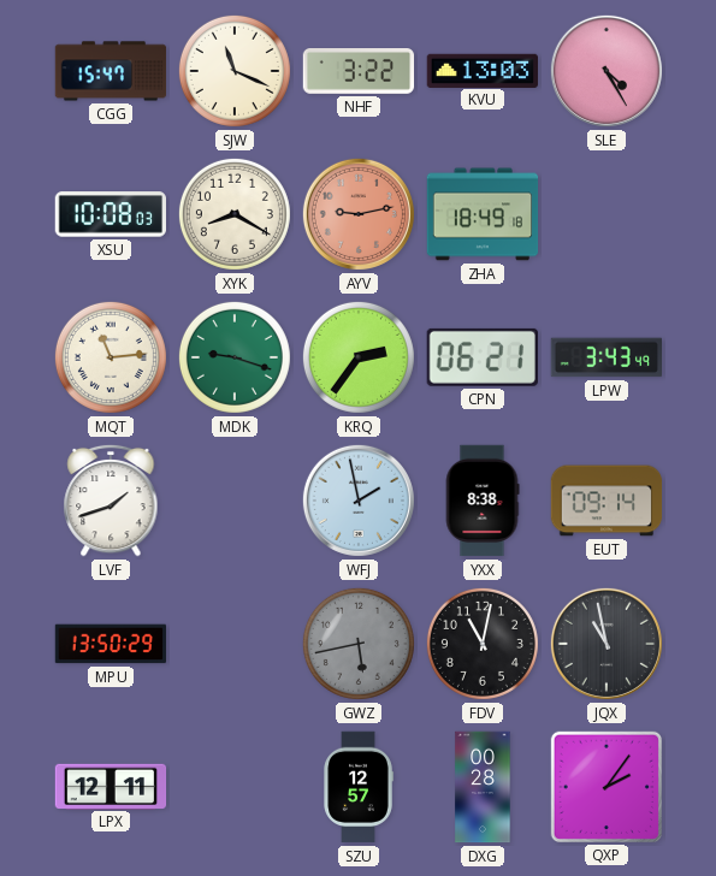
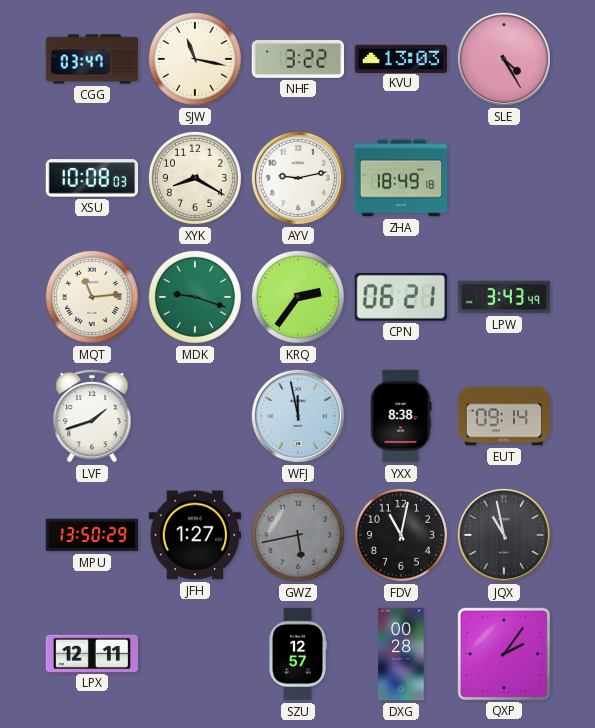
CGG: 15:47 -> 03:47 (92, 59)
SJW: 11:19 -> 11:17 (195, 59)
AYV dial: salmon -> white (298, 178)
WFJ: 1:58 -> 11:58 (298, 416)
JFH: none -> 1:27 (195, 535)
